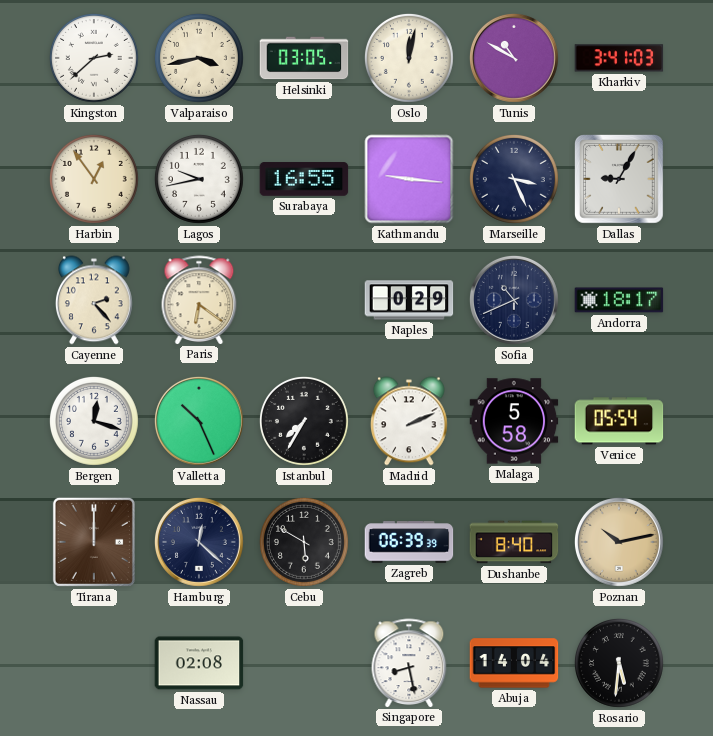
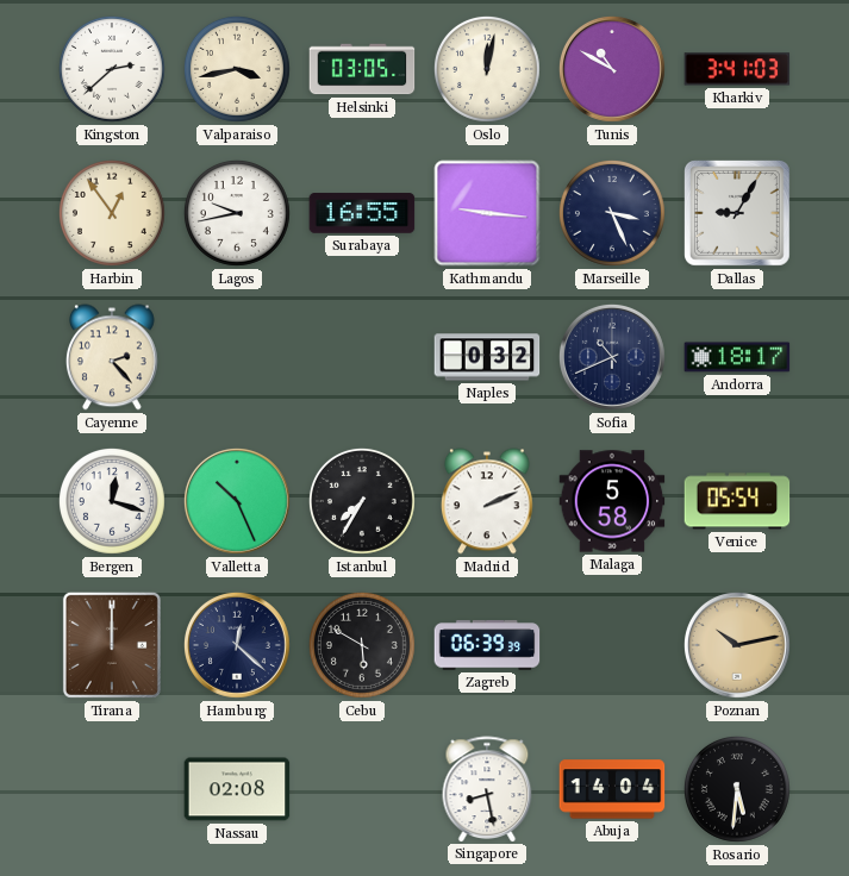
Paris: 6:21 -> none (199, 300)
Naples: 0:29 -> 0:32 (487, 357)
Dushanbe: 8:40 -> none (514, 542)
